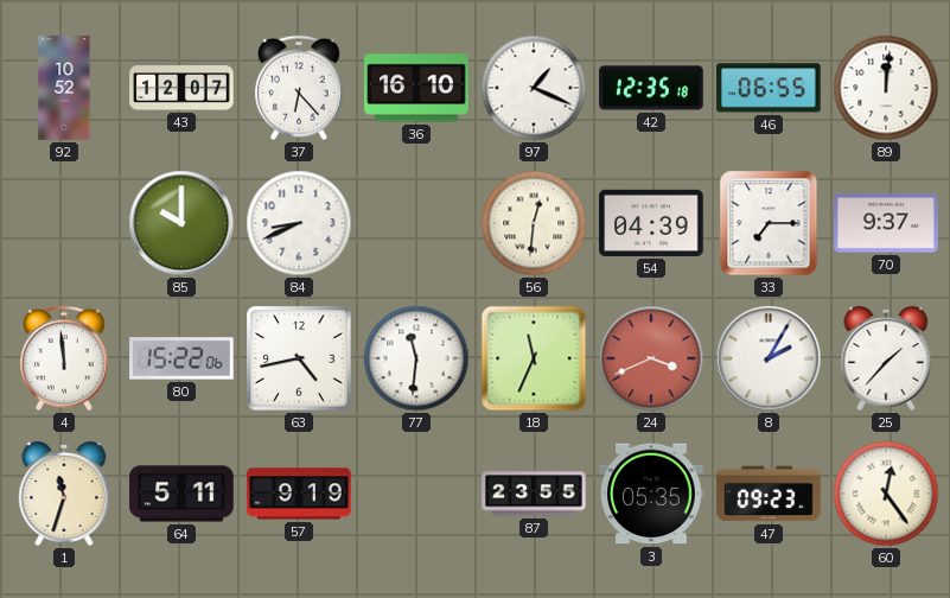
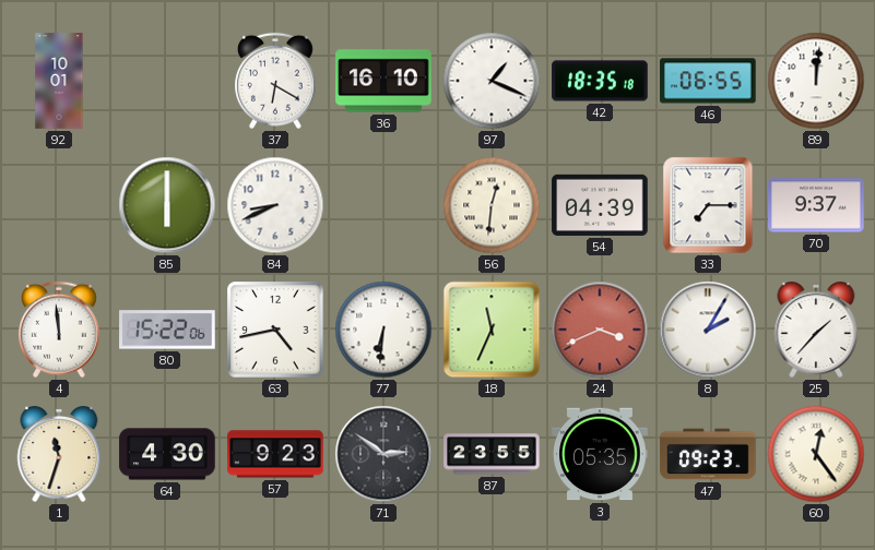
92: 10:52 -> 10:01 (59, 81)
43: 12:07 -> none (181, 88)
37: 6:23 -> 6:20 (276, 81)
42: 12:35 -> 18:35 (600, 81)
85: 10:00 -> 6:00 (167, 205)
77: 11:31 -> 6:31 (383, 330)
64: 5:11 -> 4:30 (167, 454)
57: 9:19 -> 9:23 (275, 454)
71: none -> 2:51 (383, 454)
